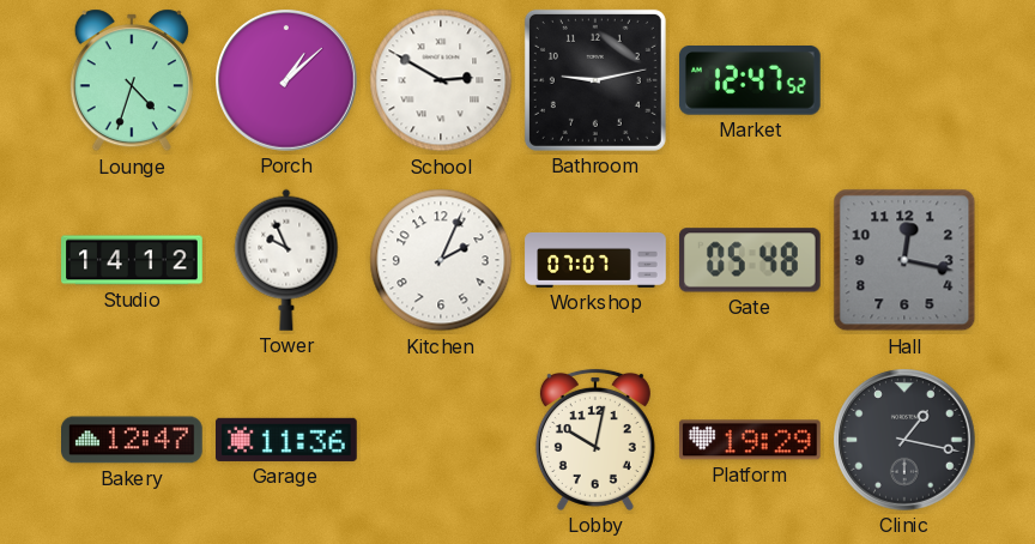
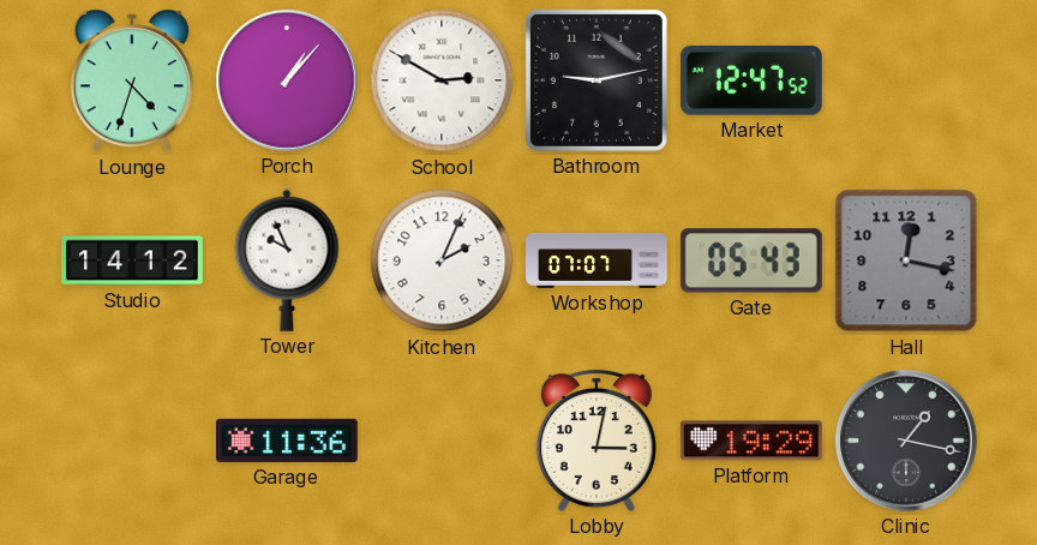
Porch: 1:08 -> 1:07 (288, 82)
Gate: 05:48 -> 05:43 (751, 260)
Bakery: 12:47 -> none (133, 440)
Lobby: 10:02 -> 3:02 (597, 441)
